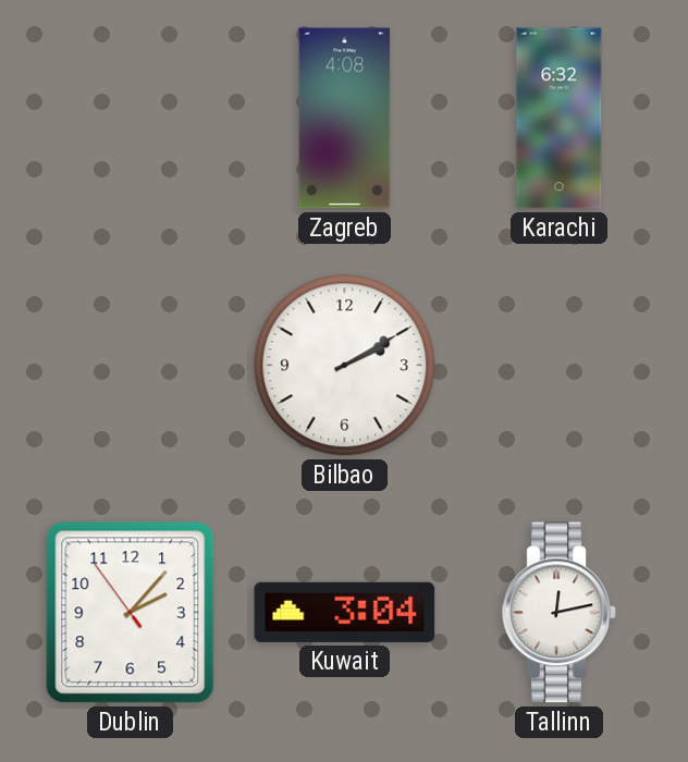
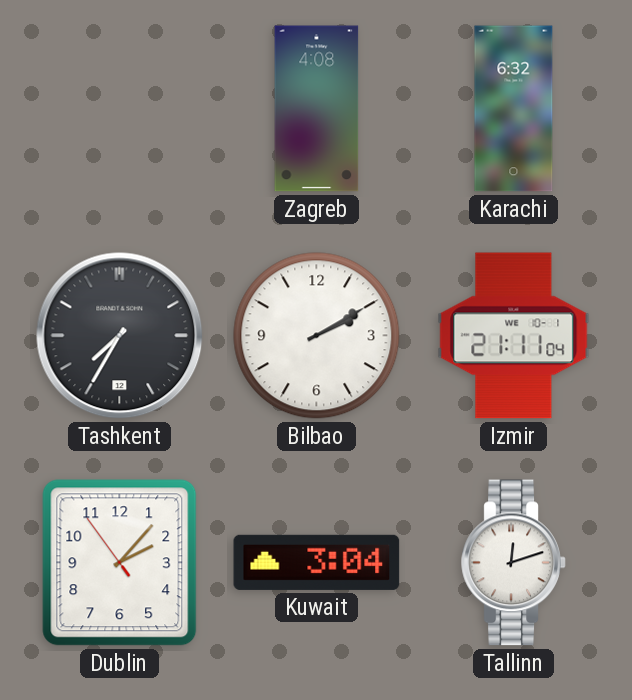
Tashkent: none -> 7:35 (120, 336)
Izmir: none -> 21:11 (514, 336)
Tallinn: 12:13 -> 12:12 (514, 563)
